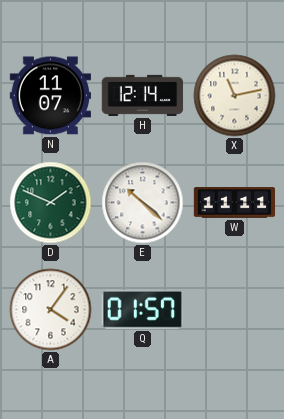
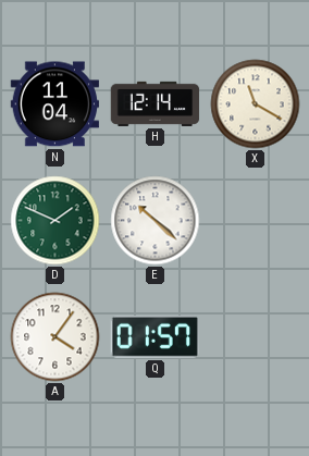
N: 11:07 -> 11:04 (54, 104)
X: 11:13 -> 11:20 (256, 104)
W: 11:11 -> none (235, 203)
